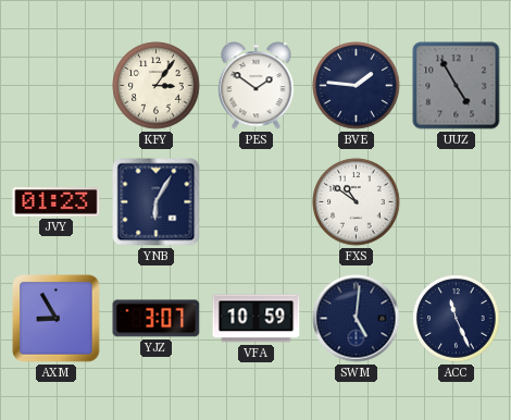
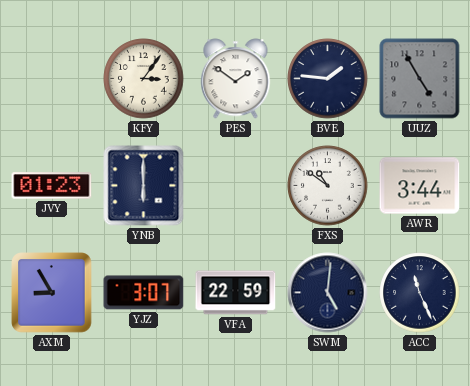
YNB: 6:05 -> 6:00 (144, 186)
AWR: none -> 3:44 (420, 186)
VFA: 10:59 -> 22:59 (236, 293)
